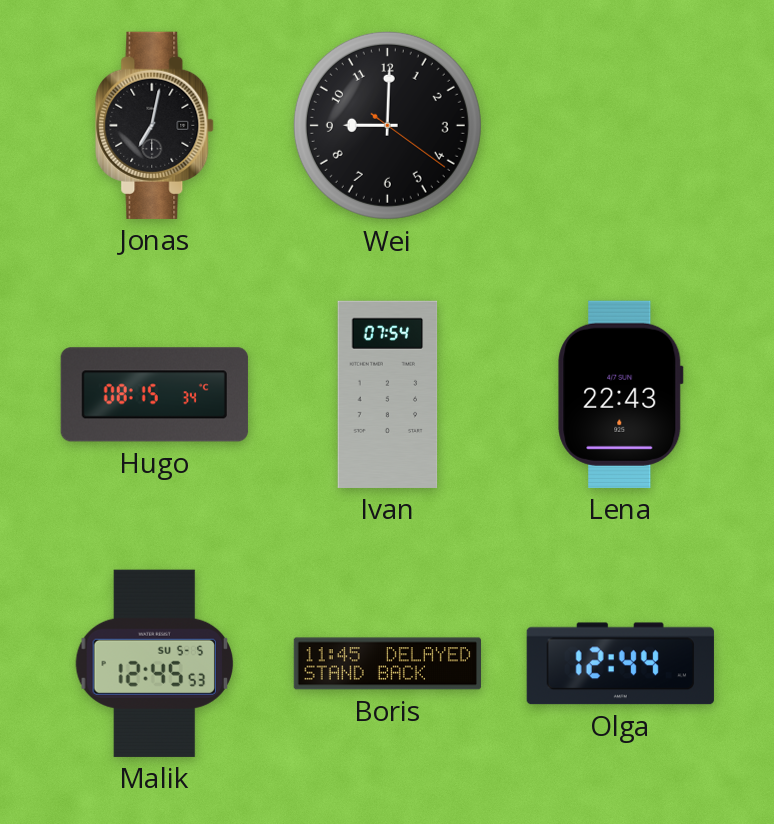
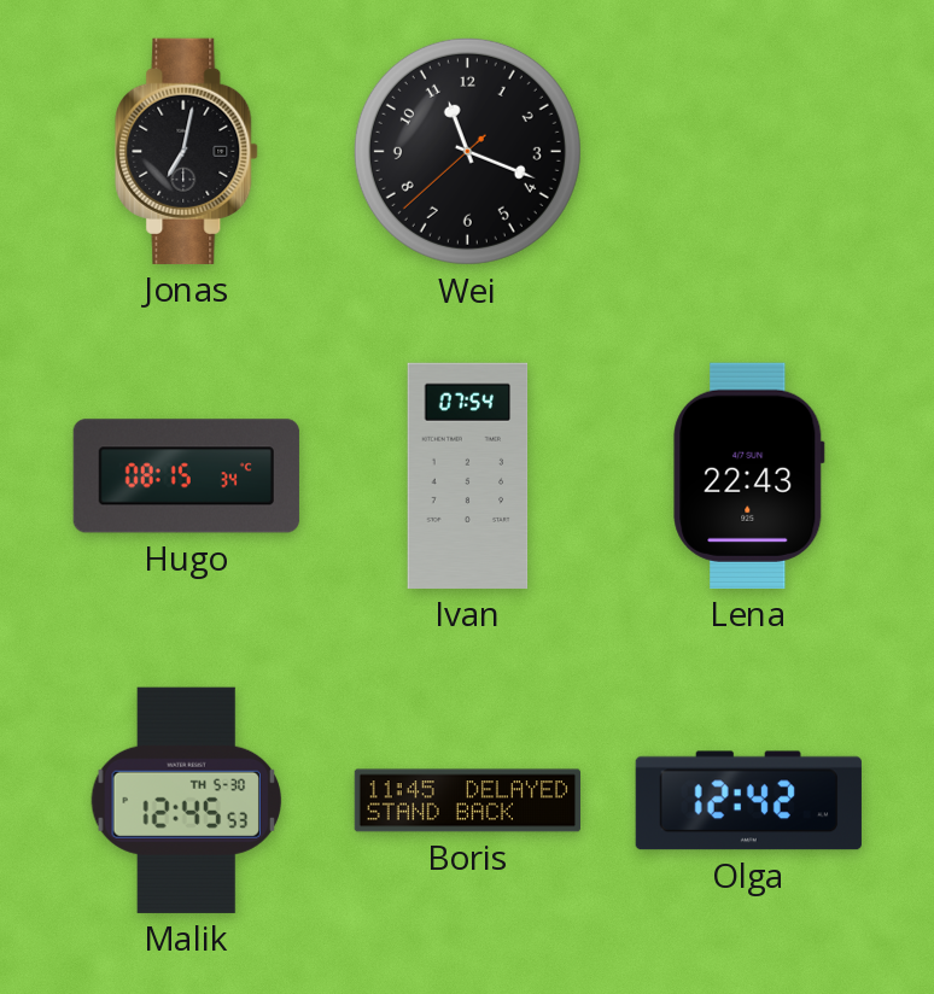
Wei: 9:00 -> 11:18 (467, 151)
Malik date: SU 5-5 -> TH 5-30 (186, 800)
Olga: 12:44 -> 12:42 (748, 801)
